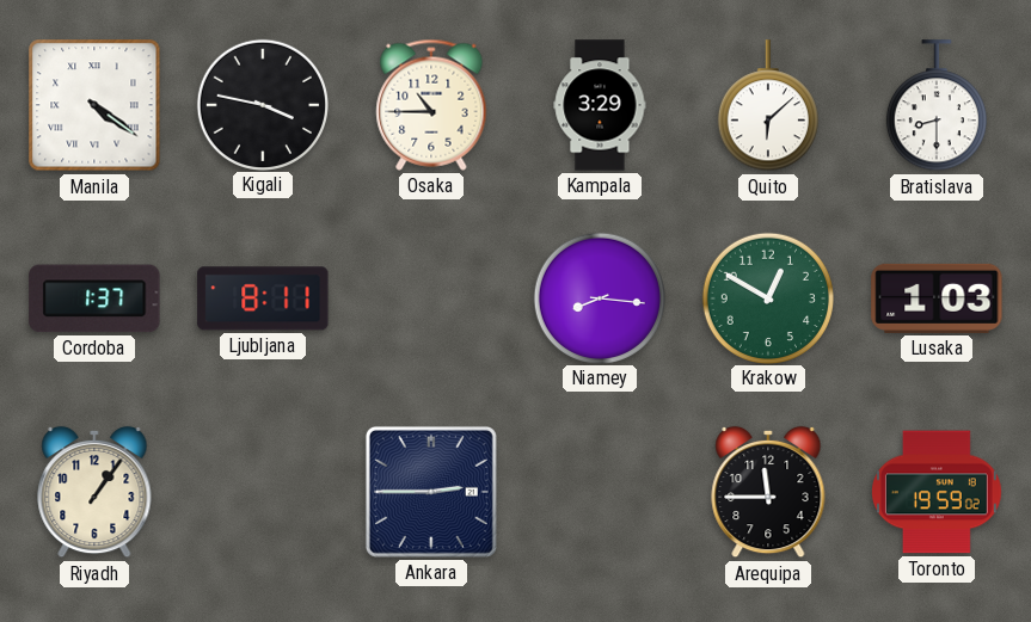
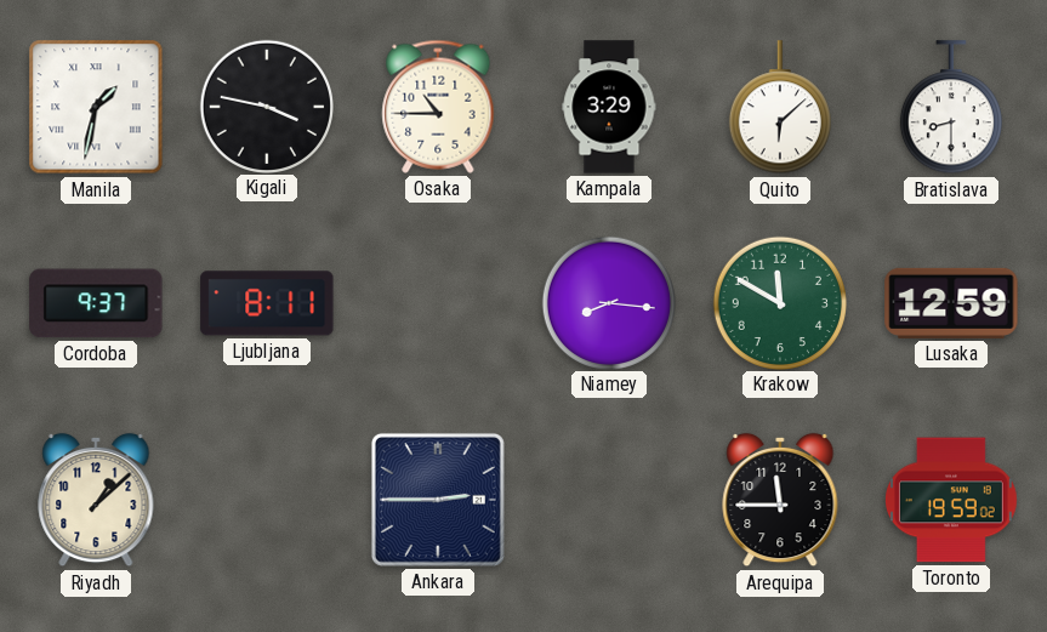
Manila: 4:21 -> 1:32 (96, 107)
Cordoba: 1:37 -> 9:37 (96, 303)
Krakow: 12:50 -> 11:50 (779, 302)
Lusaka: 1:03 -> 12:59 (951, 303)
Riyadh: 1:06 -> 1:08 (96, 500)
